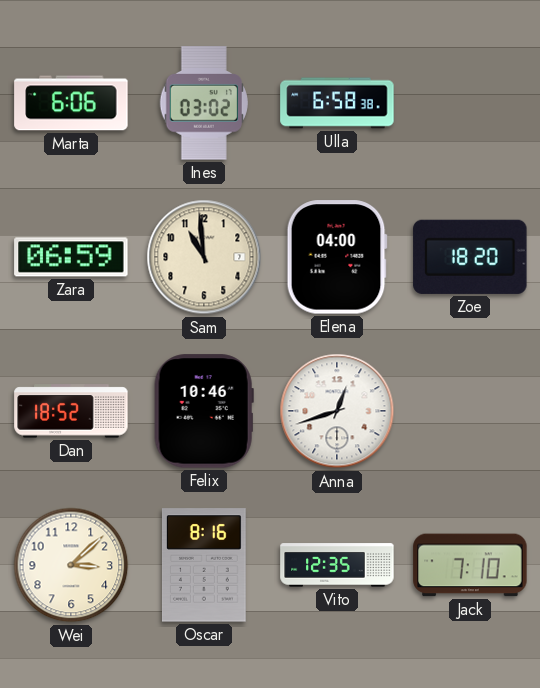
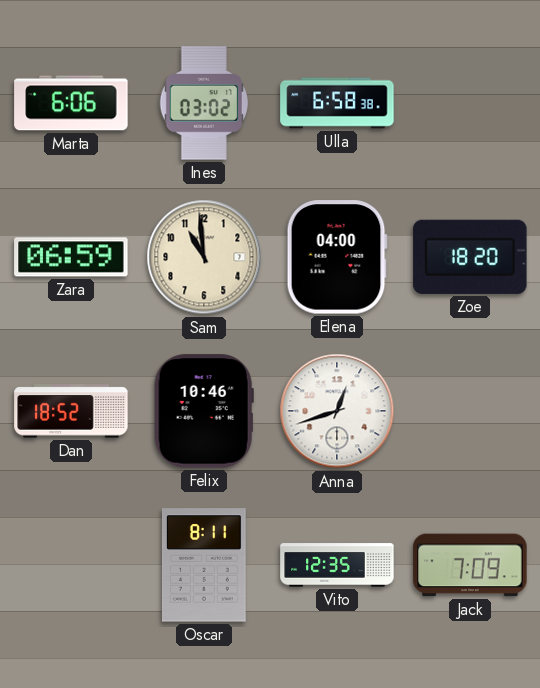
Wei: 3:08 -> none (71, 565)
Oscar: 8:16 -> 8:11 (204, 565)
Jack: 7:10 -> 7:09 (470, 565)
